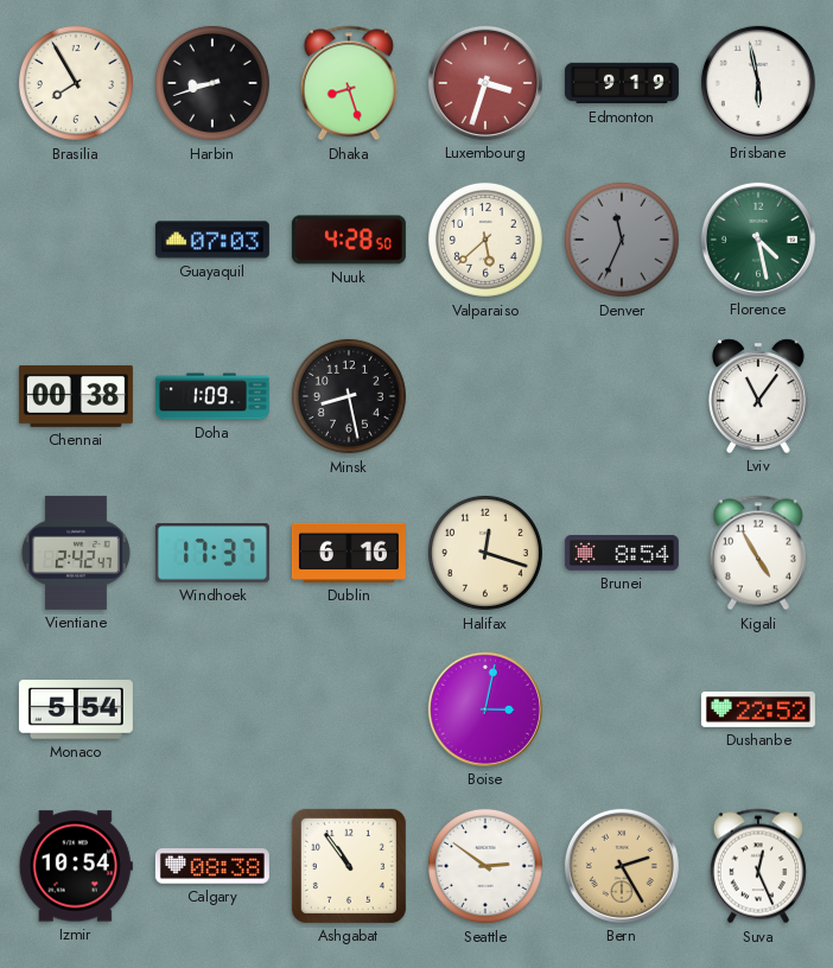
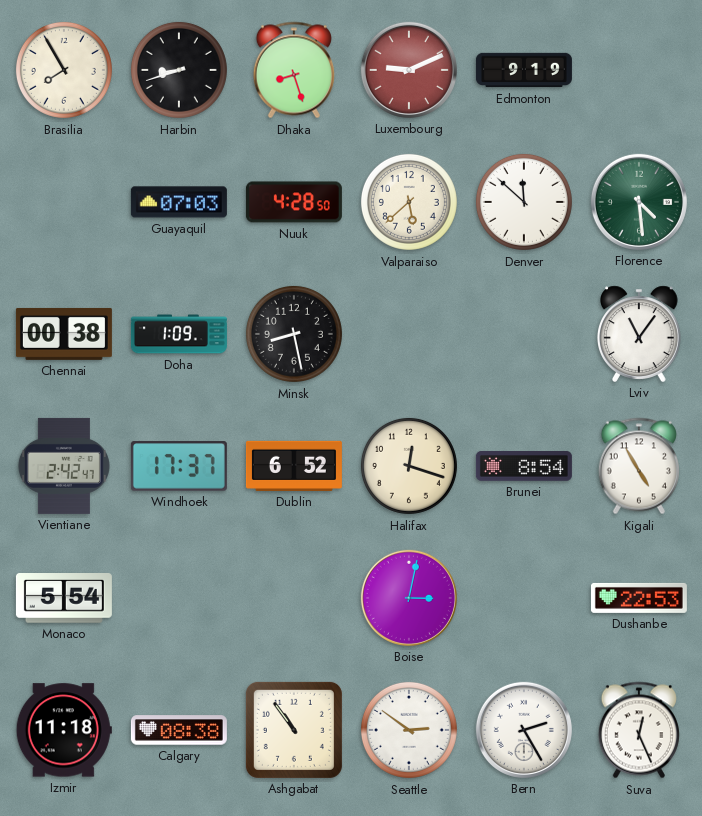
Luxembourg: 3:33 -> 9:11 (409, 70)
Brisbane: 5:58 -> none (758, 83)
Denver: 11:34 -> 11:52 (524, 202)
Denver dial: grey -> white (524, 202)
Florence: 4:28 -> 4:29 (639, 202)
Dublin: 6:16 -> 6:52 (294, 466)
Dushanbe: 22:52 -> 22:53 (639, 598)
Izmir: 10:54 -> 11:18 (64, 730)
Bern dial: champagne -> white (524, 730)
